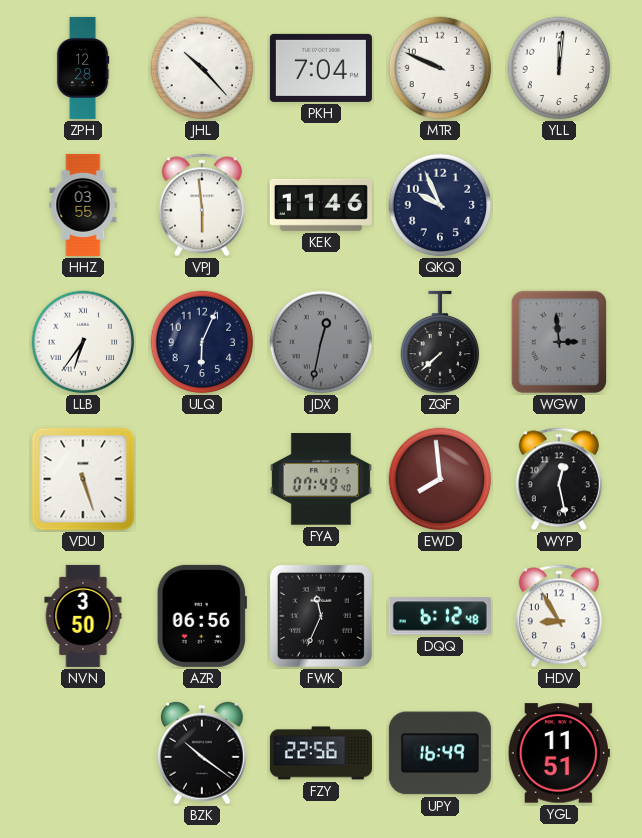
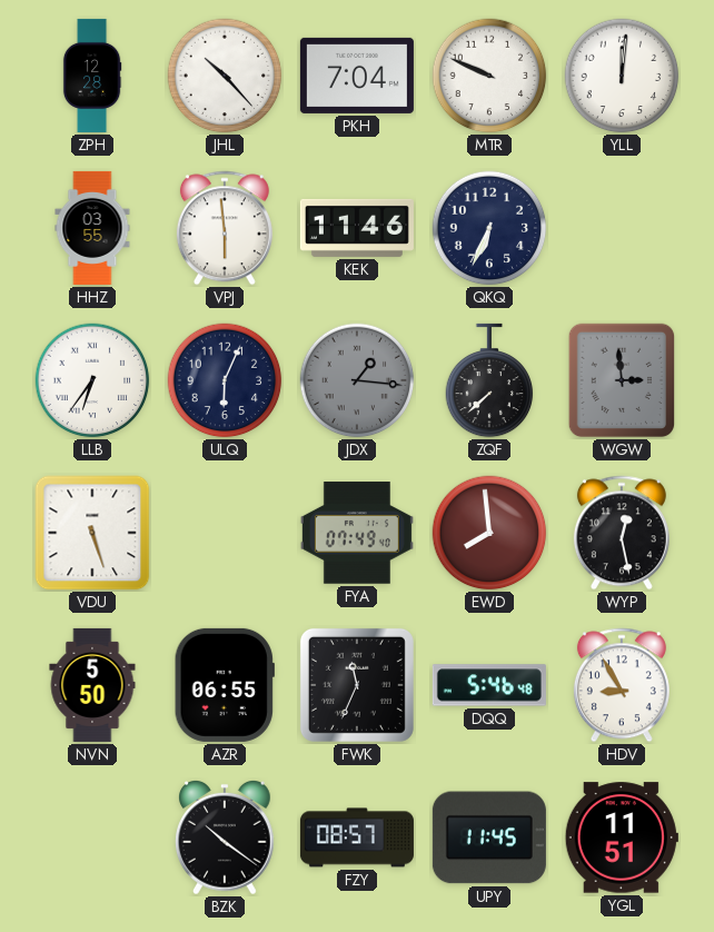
QKQ: 9:56 -> 6:34 (489, 228)
JDX: 12:32 -> 1:16 (357, 380)
NVN: 3:50 -> 5:50 (92, 685)
AZR: 06:56 -> 06:55 (225, 685)
DQQ: 6:12 -> 5:46 (489, 685)
FZY: 22:56 -> 08:57 (357, 837)
UPY: 16:49 -> 11:45 (489, 837)
